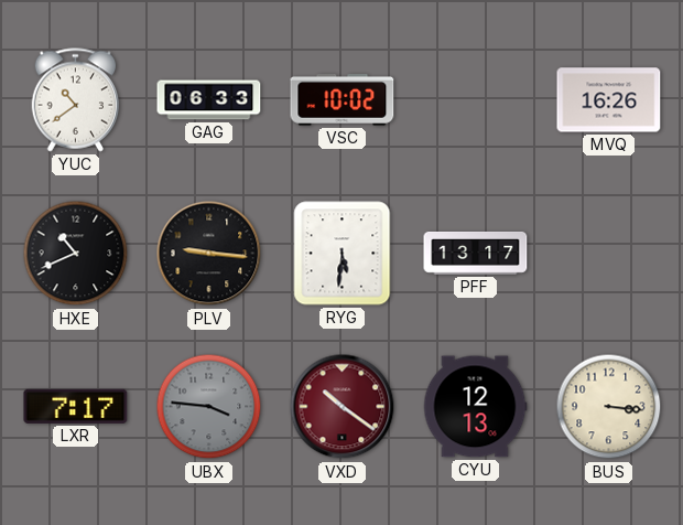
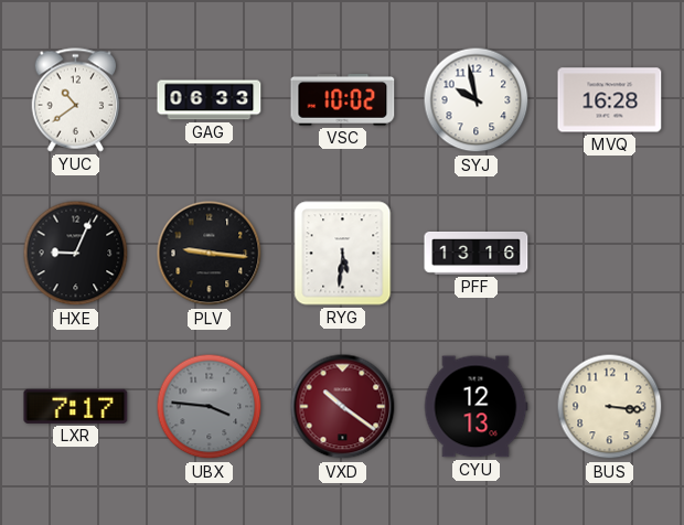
SYJ: none -> 9:58 (477, 100)
MVQ: 16:26 -> 16:28 (610, 100)
HXE: 10:41 -> 9:04 (76, 254)
PFF: 13:17 -> 13:16 (477, 254)
